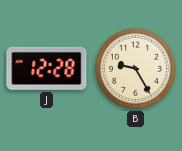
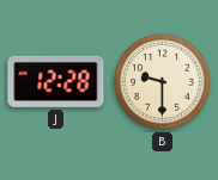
B: 9:25 -> 9:30 (162, 81)
